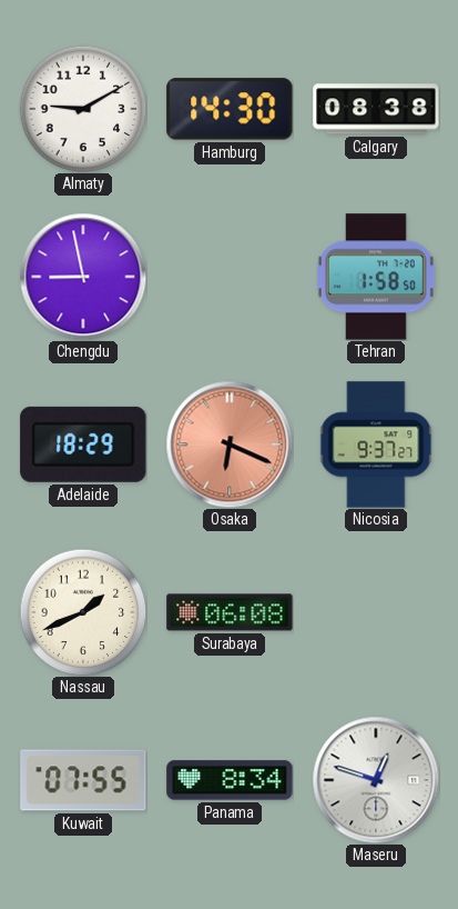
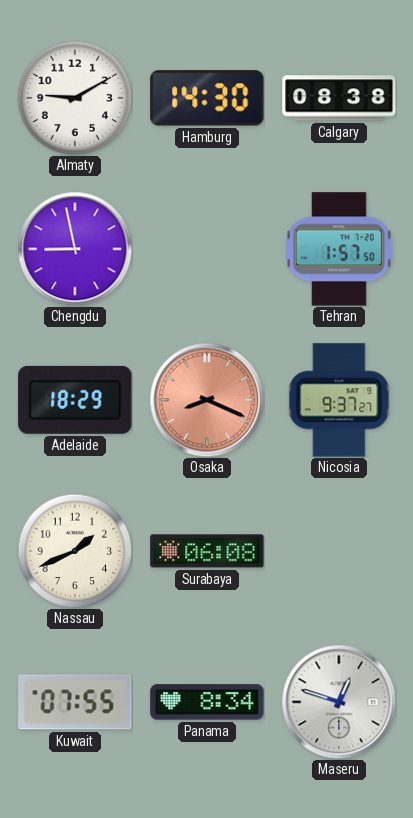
Tehran: 1:58 -> 1:57 (339, 249)
Osaka: 6:19 -> 8:19 (207, 400)
